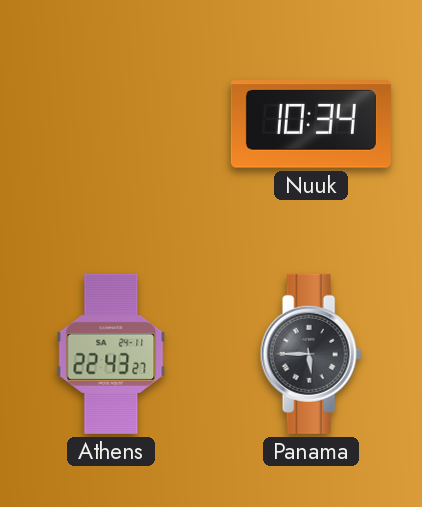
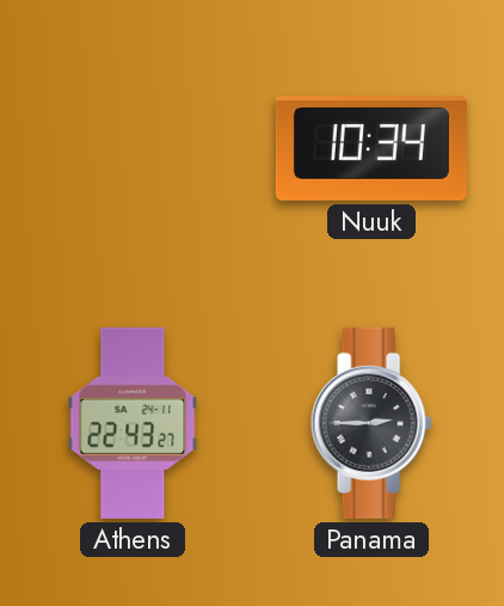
Panama: 5:45 -> 2:45 (371, 423)
